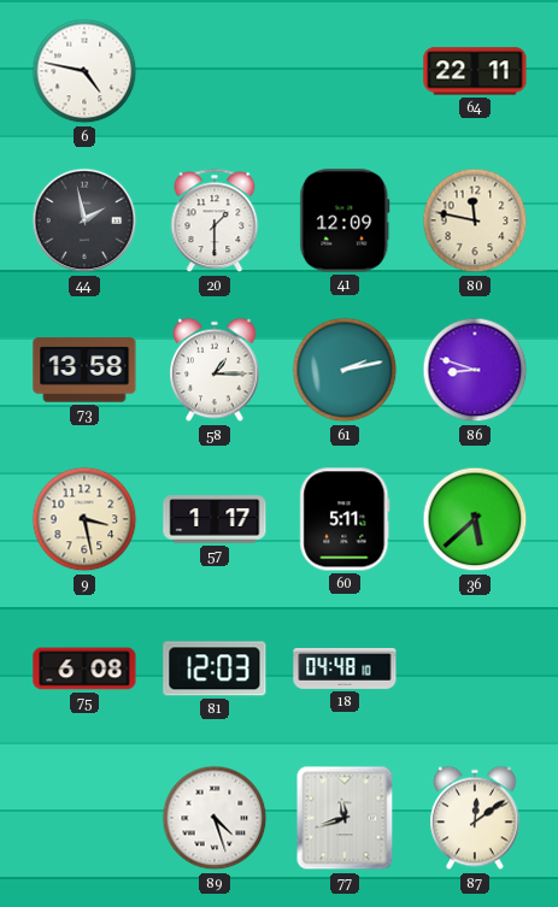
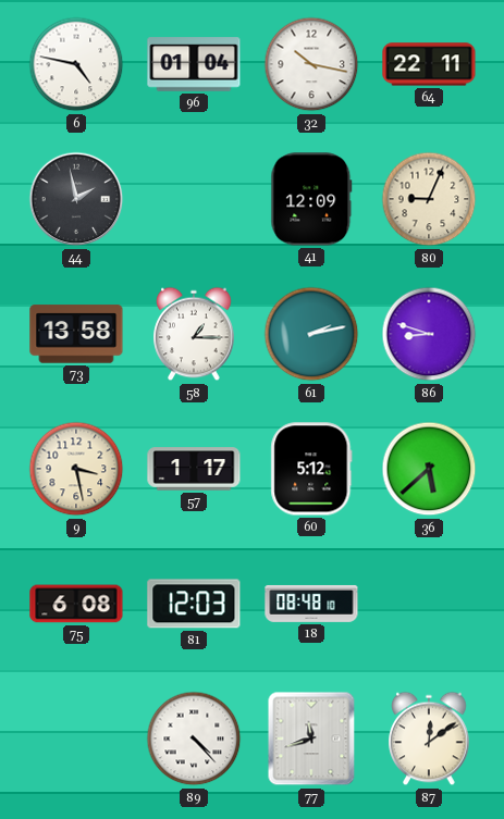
96: none -> 01:04 (194, 64)
32: none -> 10:17 (311, 64)
20: 1:30 -> none (215, 220)
80: 11:47 -> 9:04 (429, 199)
60: 5:11 -> 5:12 (311, 469)
18: 04:48 -> 08:48 (311, 604)
89: 4:27 -> 4:23 (194, 739)
